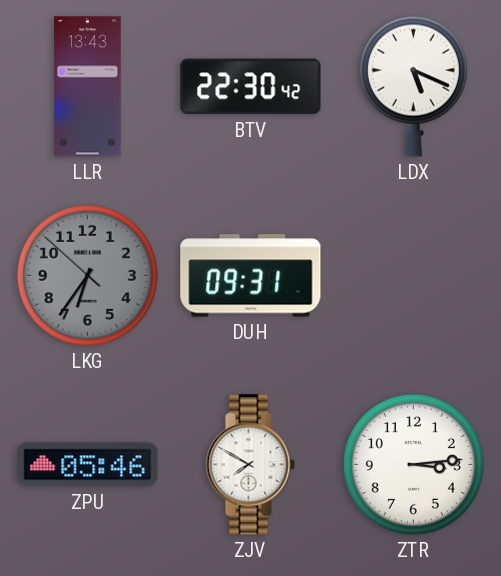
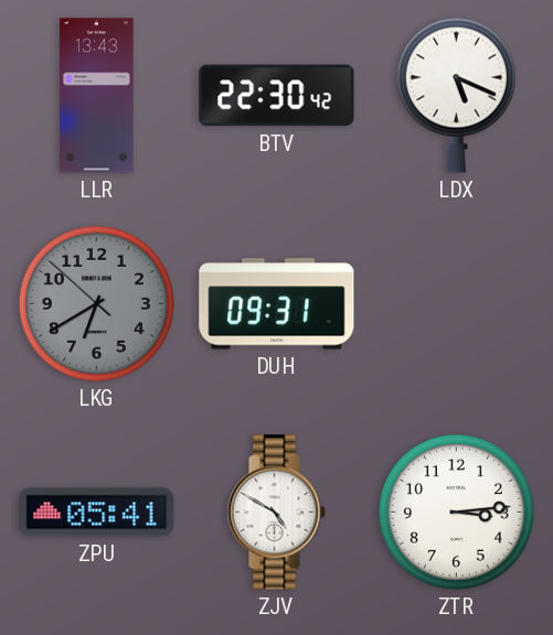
LKG: 6:35 -> 6:39 (96, 303)
ZPU: 05:46 -> 05:41 (97, 513)
ZJV: 7:50 -> 4:50 (276, 513)
